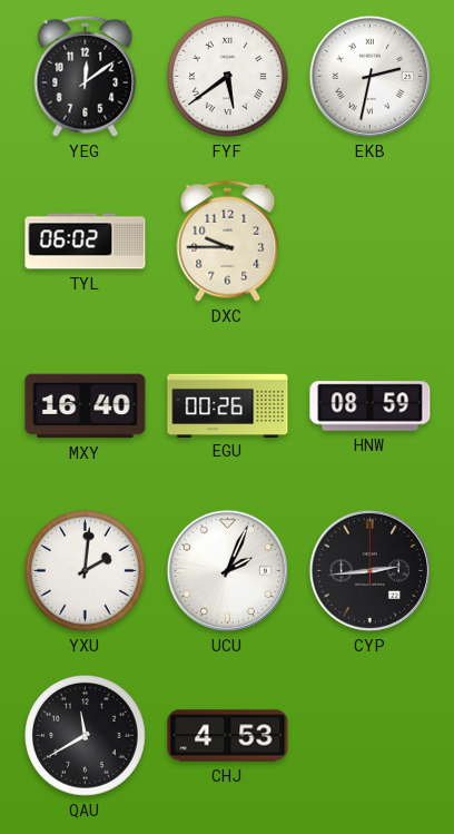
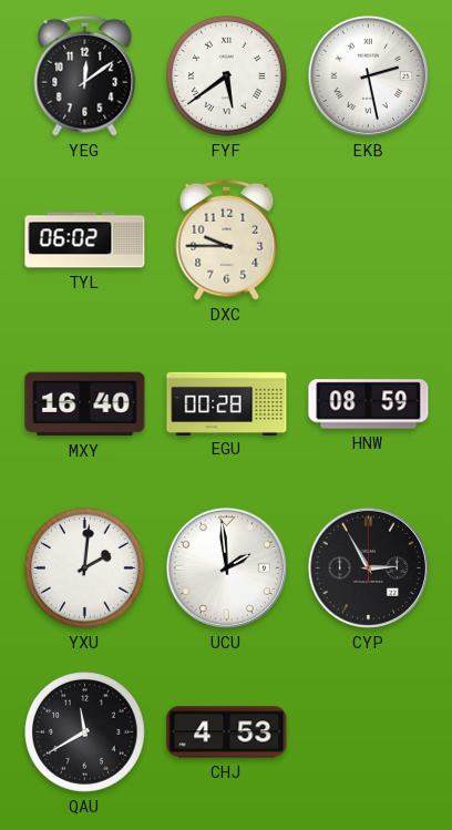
EKB: 2:32 -> 2:28 (368, 75)
EGU: 00:26 -> 00:28 (227, 403)
UCU: 2:04 -> 1:59 (226, 567)
CYP: 2:44 -> 2:55 (368, 567)
